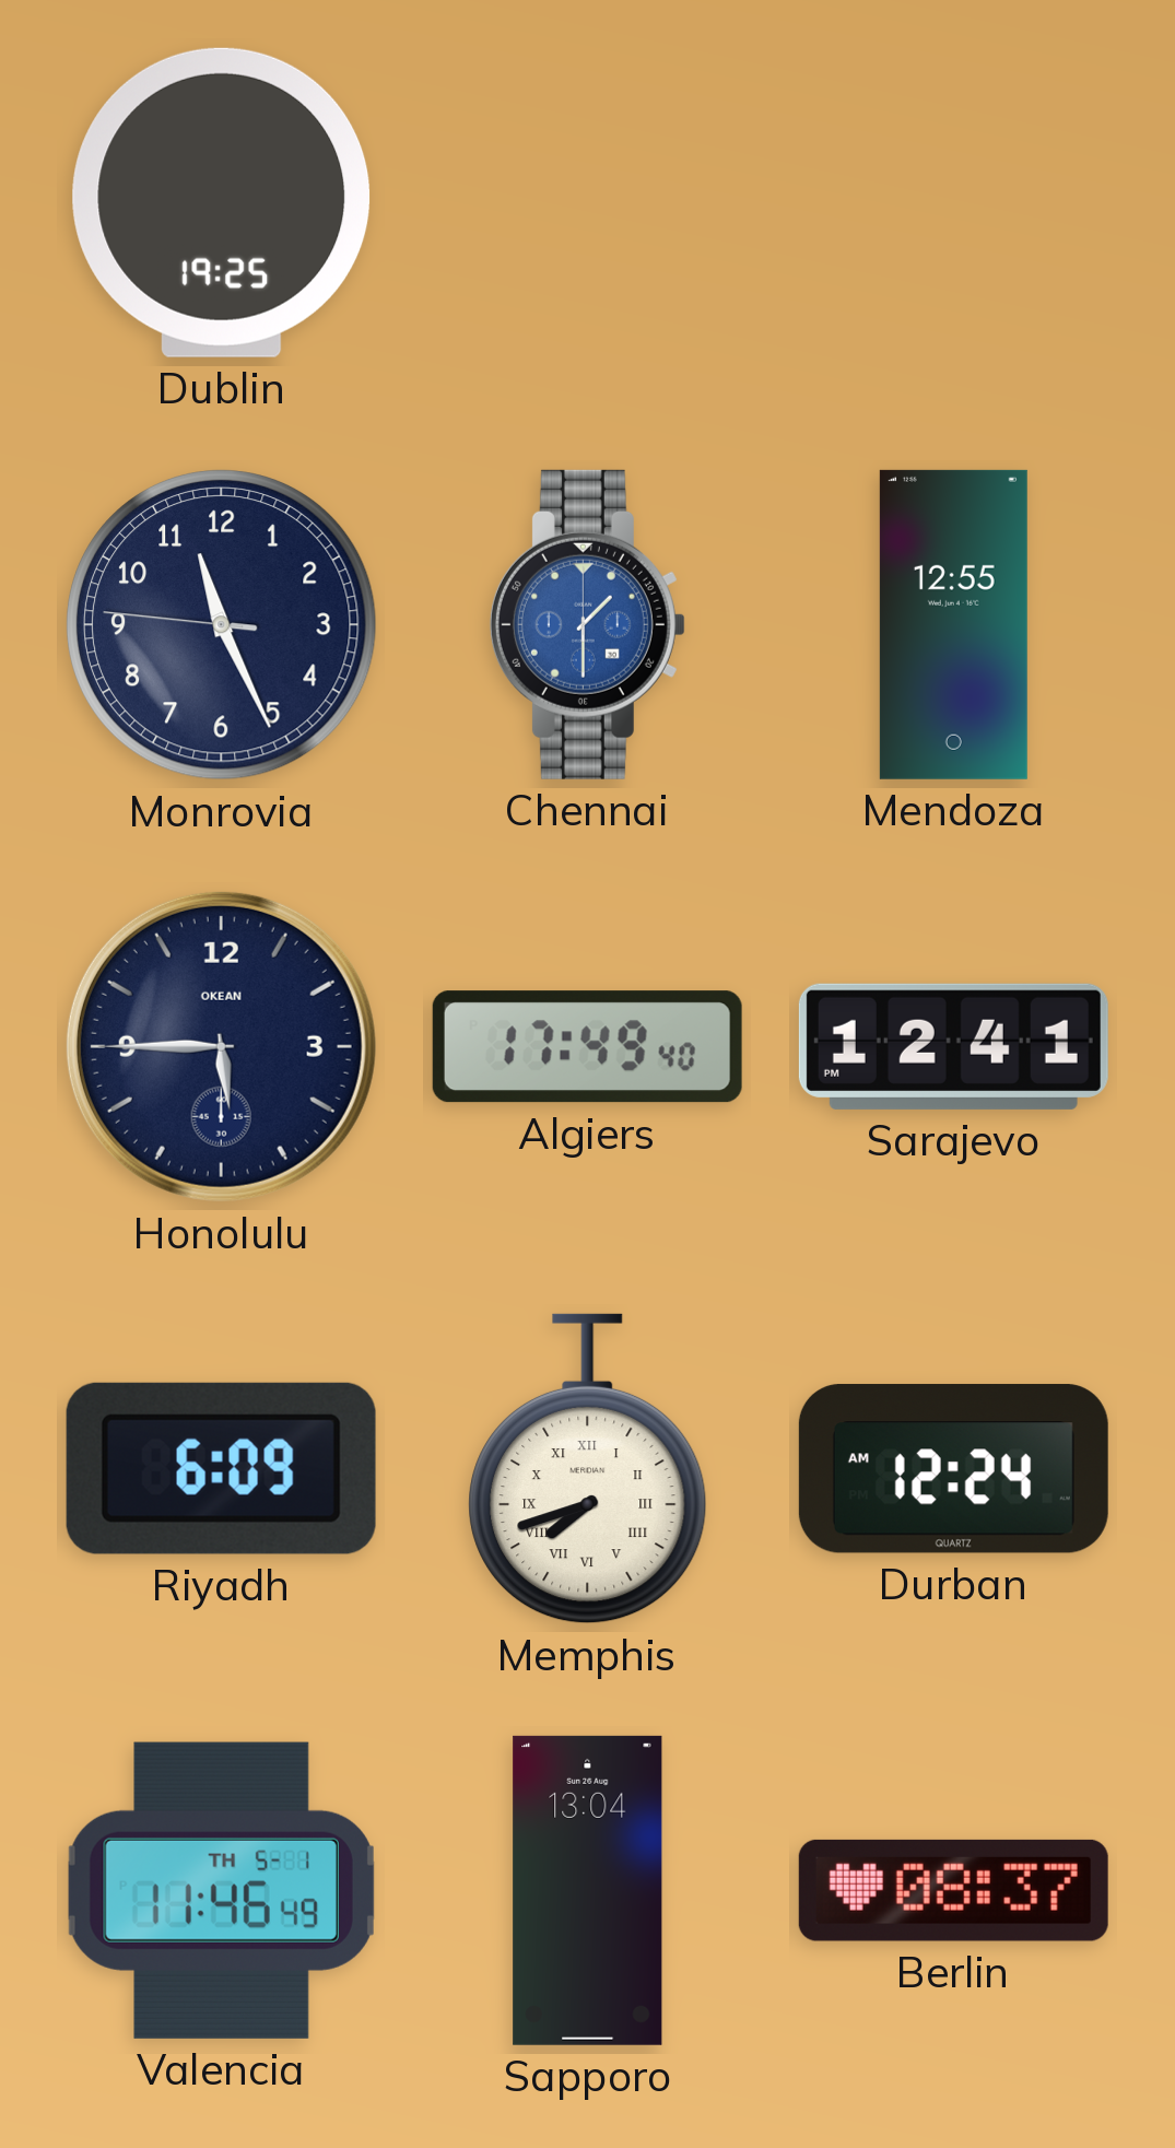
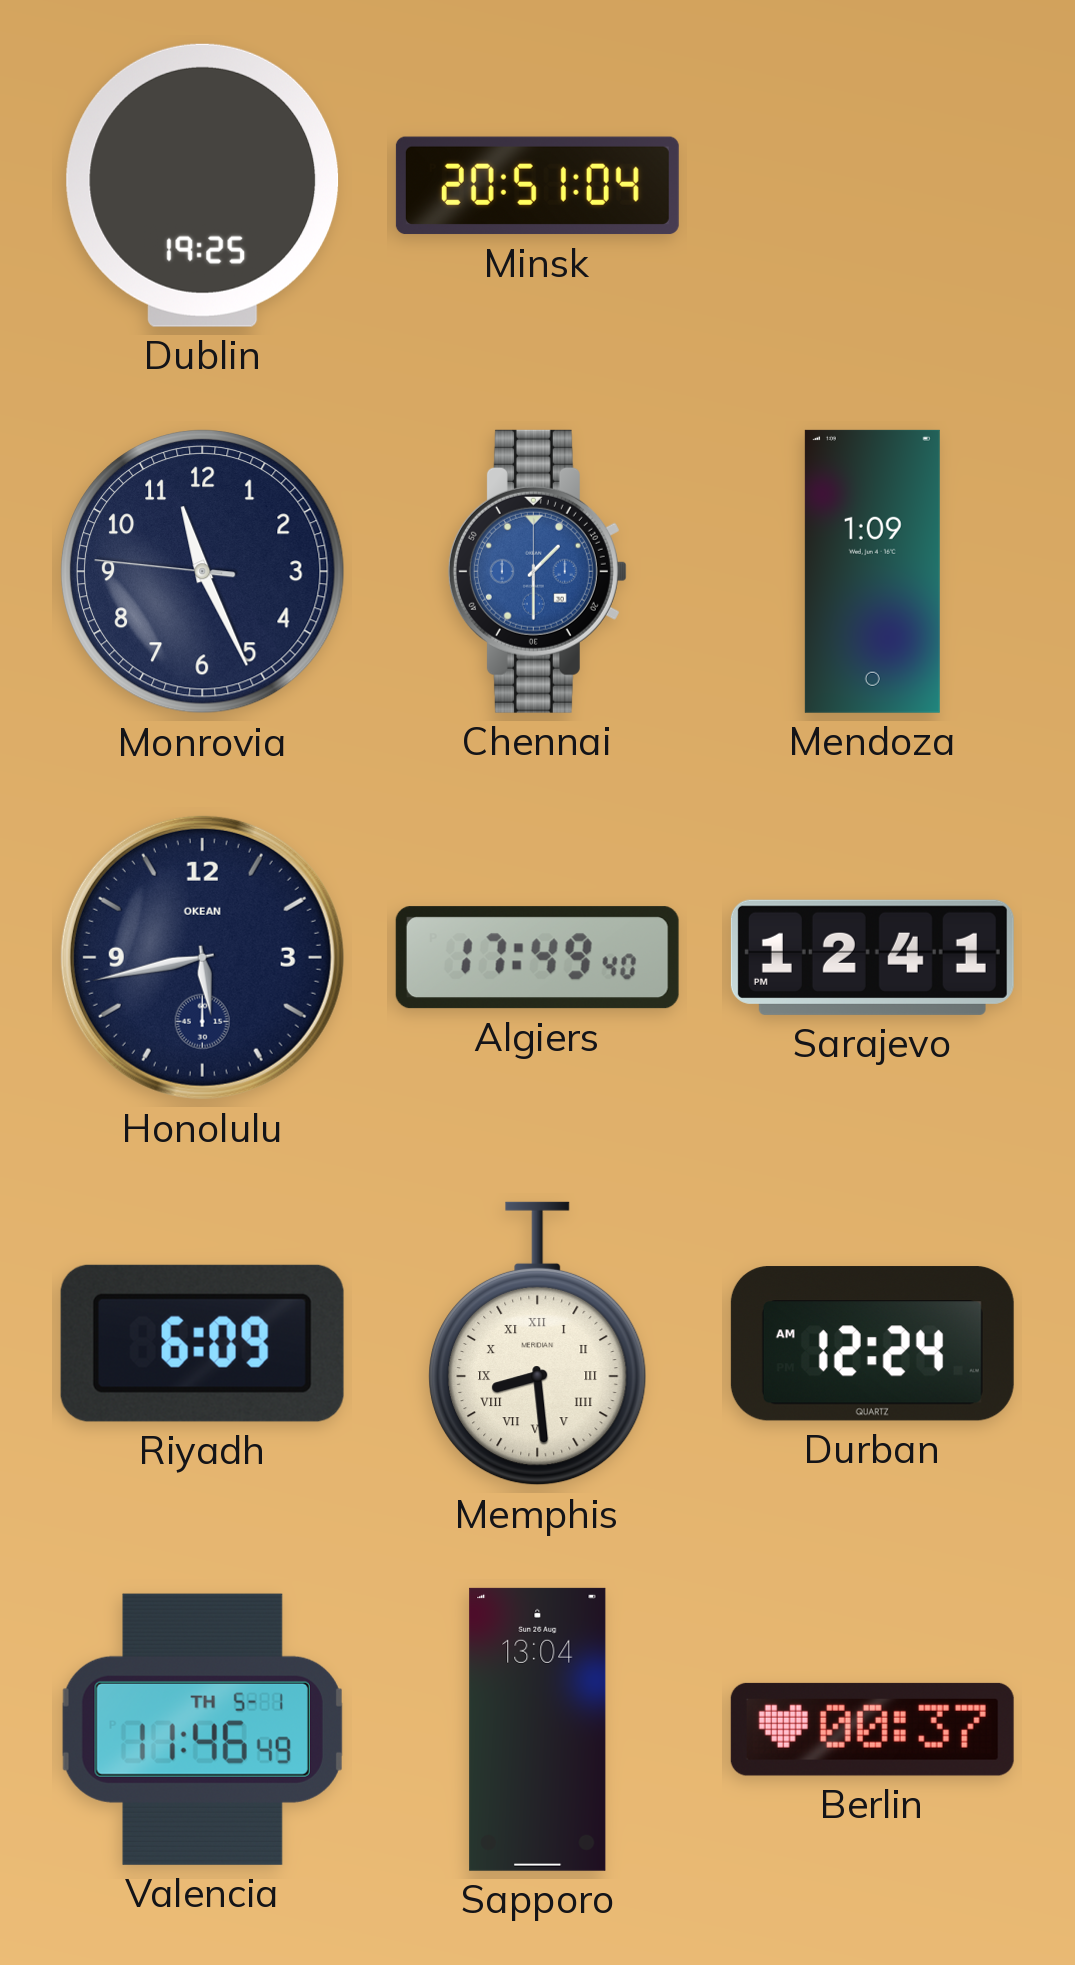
Minsk: none -> 20:51 (537, 186)
Mendoza: 12:55 -> 1:09 (872, 571)
Honolulu: 5:45 -> 5:43 (202, 957)
Memphis: 7:42 -> 8:29 (538, 1344)
Berlin: 08:37 -> 00:37 (872, 1729)
